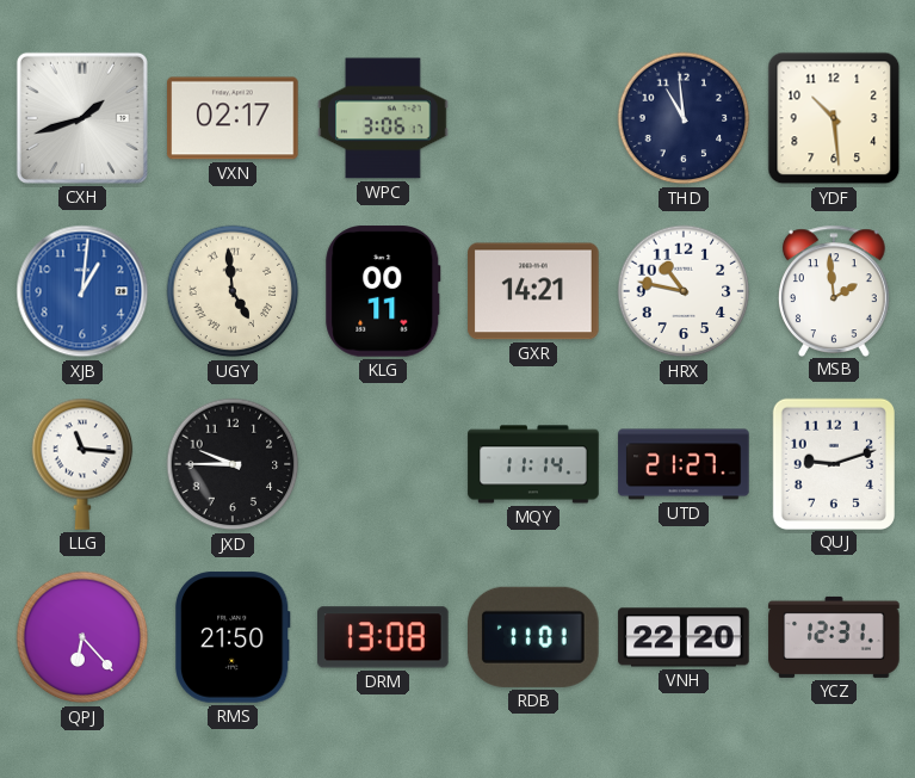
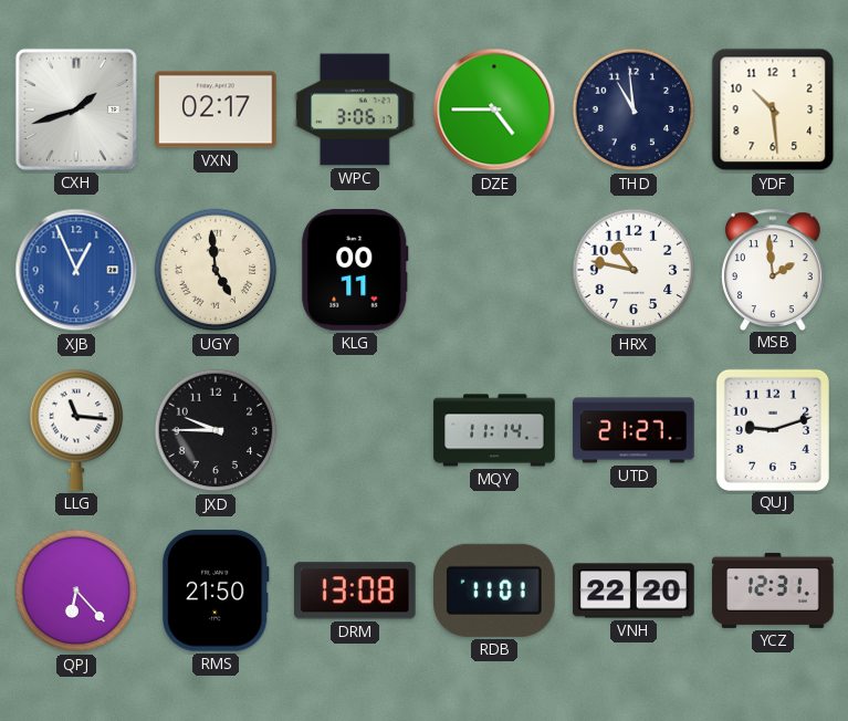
DZE: none -> 4:45 (494, 109)
XJB: 1:01 -> 12:56 (76, 270)
GXR: 14:21 -> none (533, 291)
